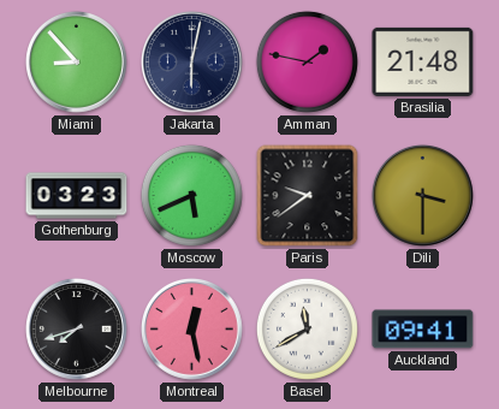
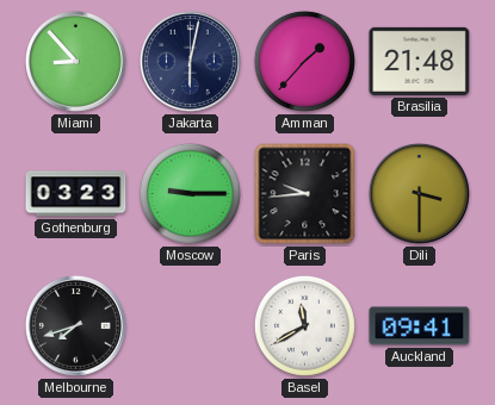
Amman: 1:47 -> 1:37 (304, 61)
Moscow: 5:41 -> 9:15 (190, 193)
Paris: 9:39 -> 9:44 (305, 194)
Montreal: 12:28 -> none (191, 328)
